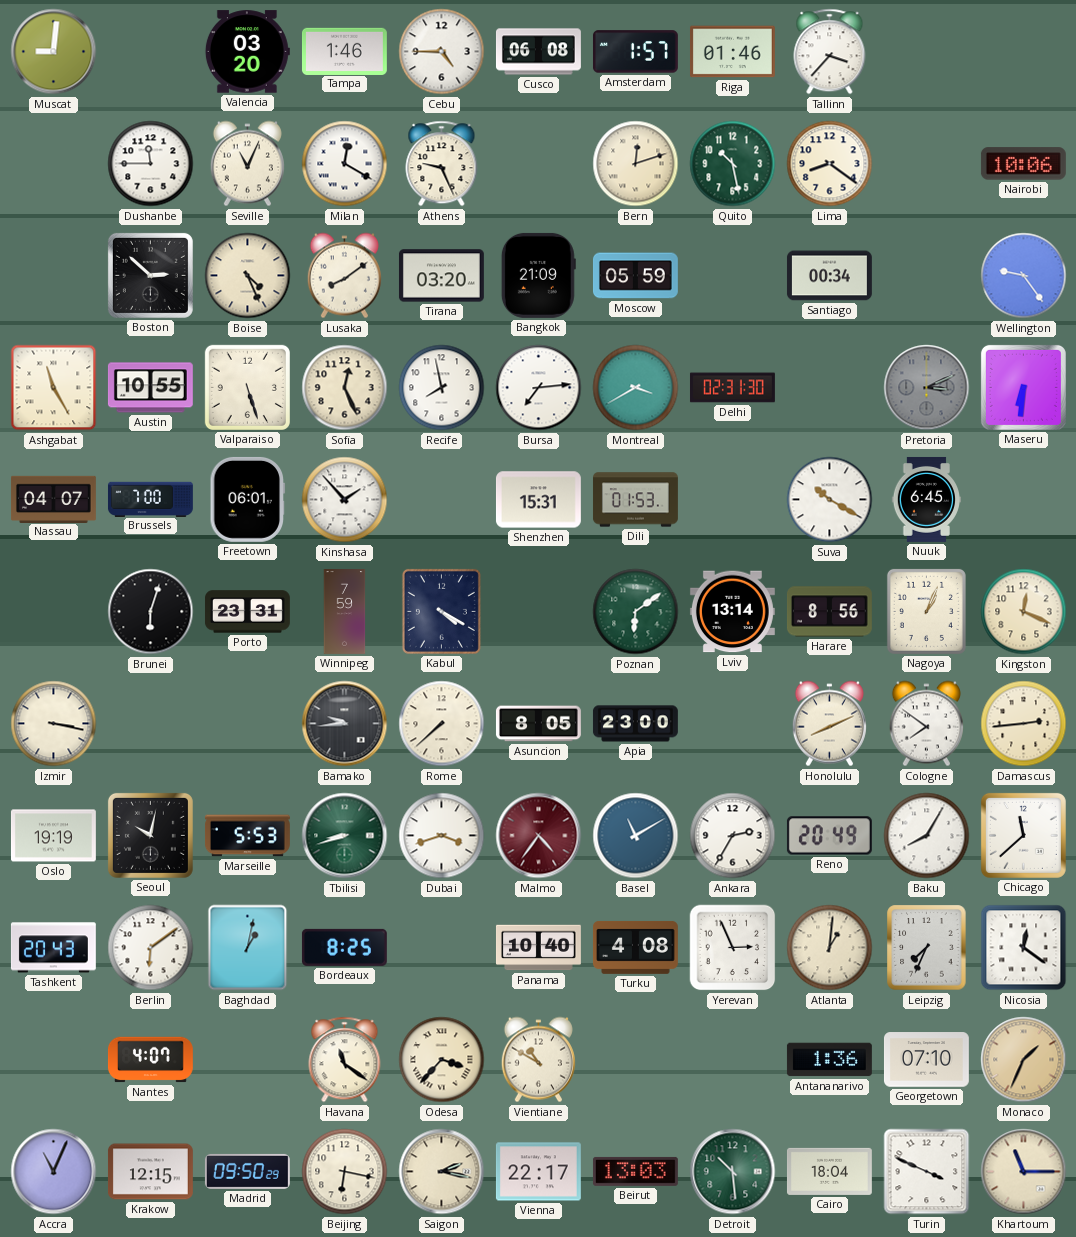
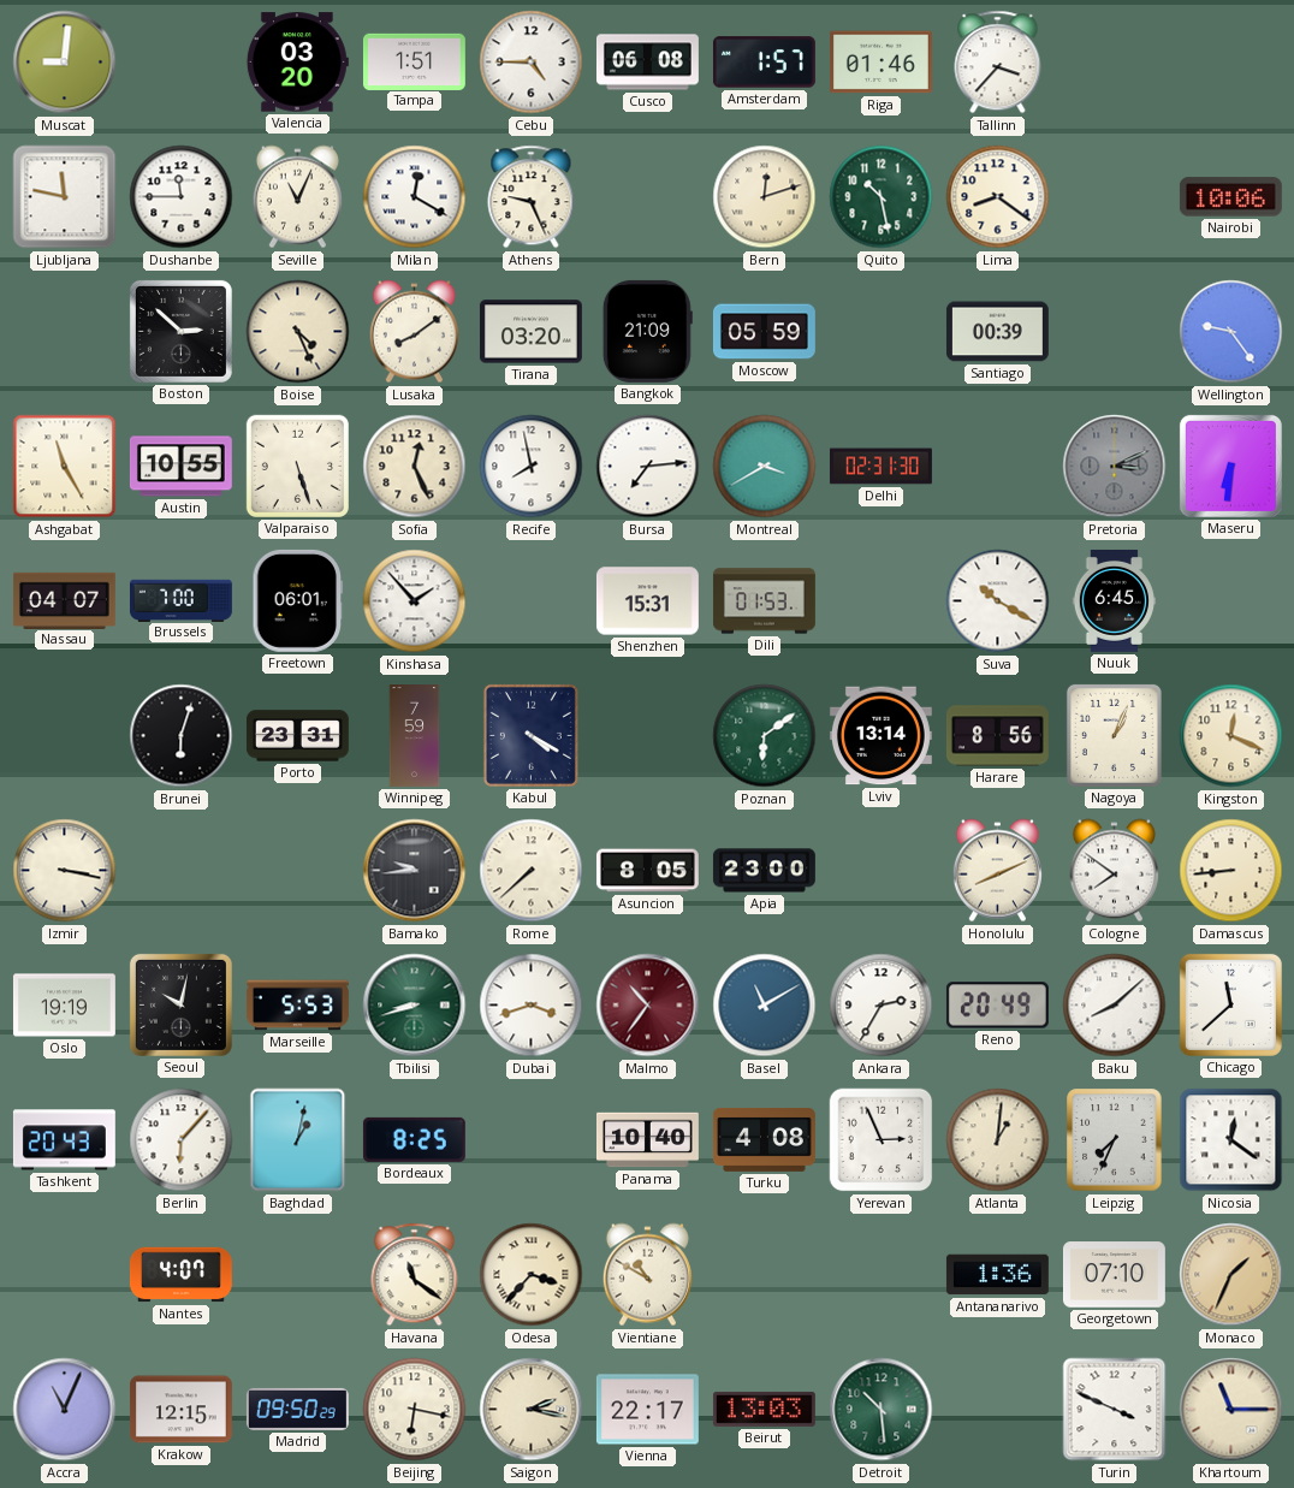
Tampa: 1:46 -> 1:51 (414, 61)
Ljubljana: none -> 11:47 (65, 197)
Santiago: 00:34 -> 00:39 (997, 332)
Damascus: 2:44 -> 8:44 (1231, 871)
Malmo: 4:36 -> 10:36 (648, 1006)
Baku: 8:05 -> 8:08 (1115, 1006)
Berlin: 6:09 -> 6:07 (182, 1140)
Cairo: 18:04 -> none (829, 1171)
